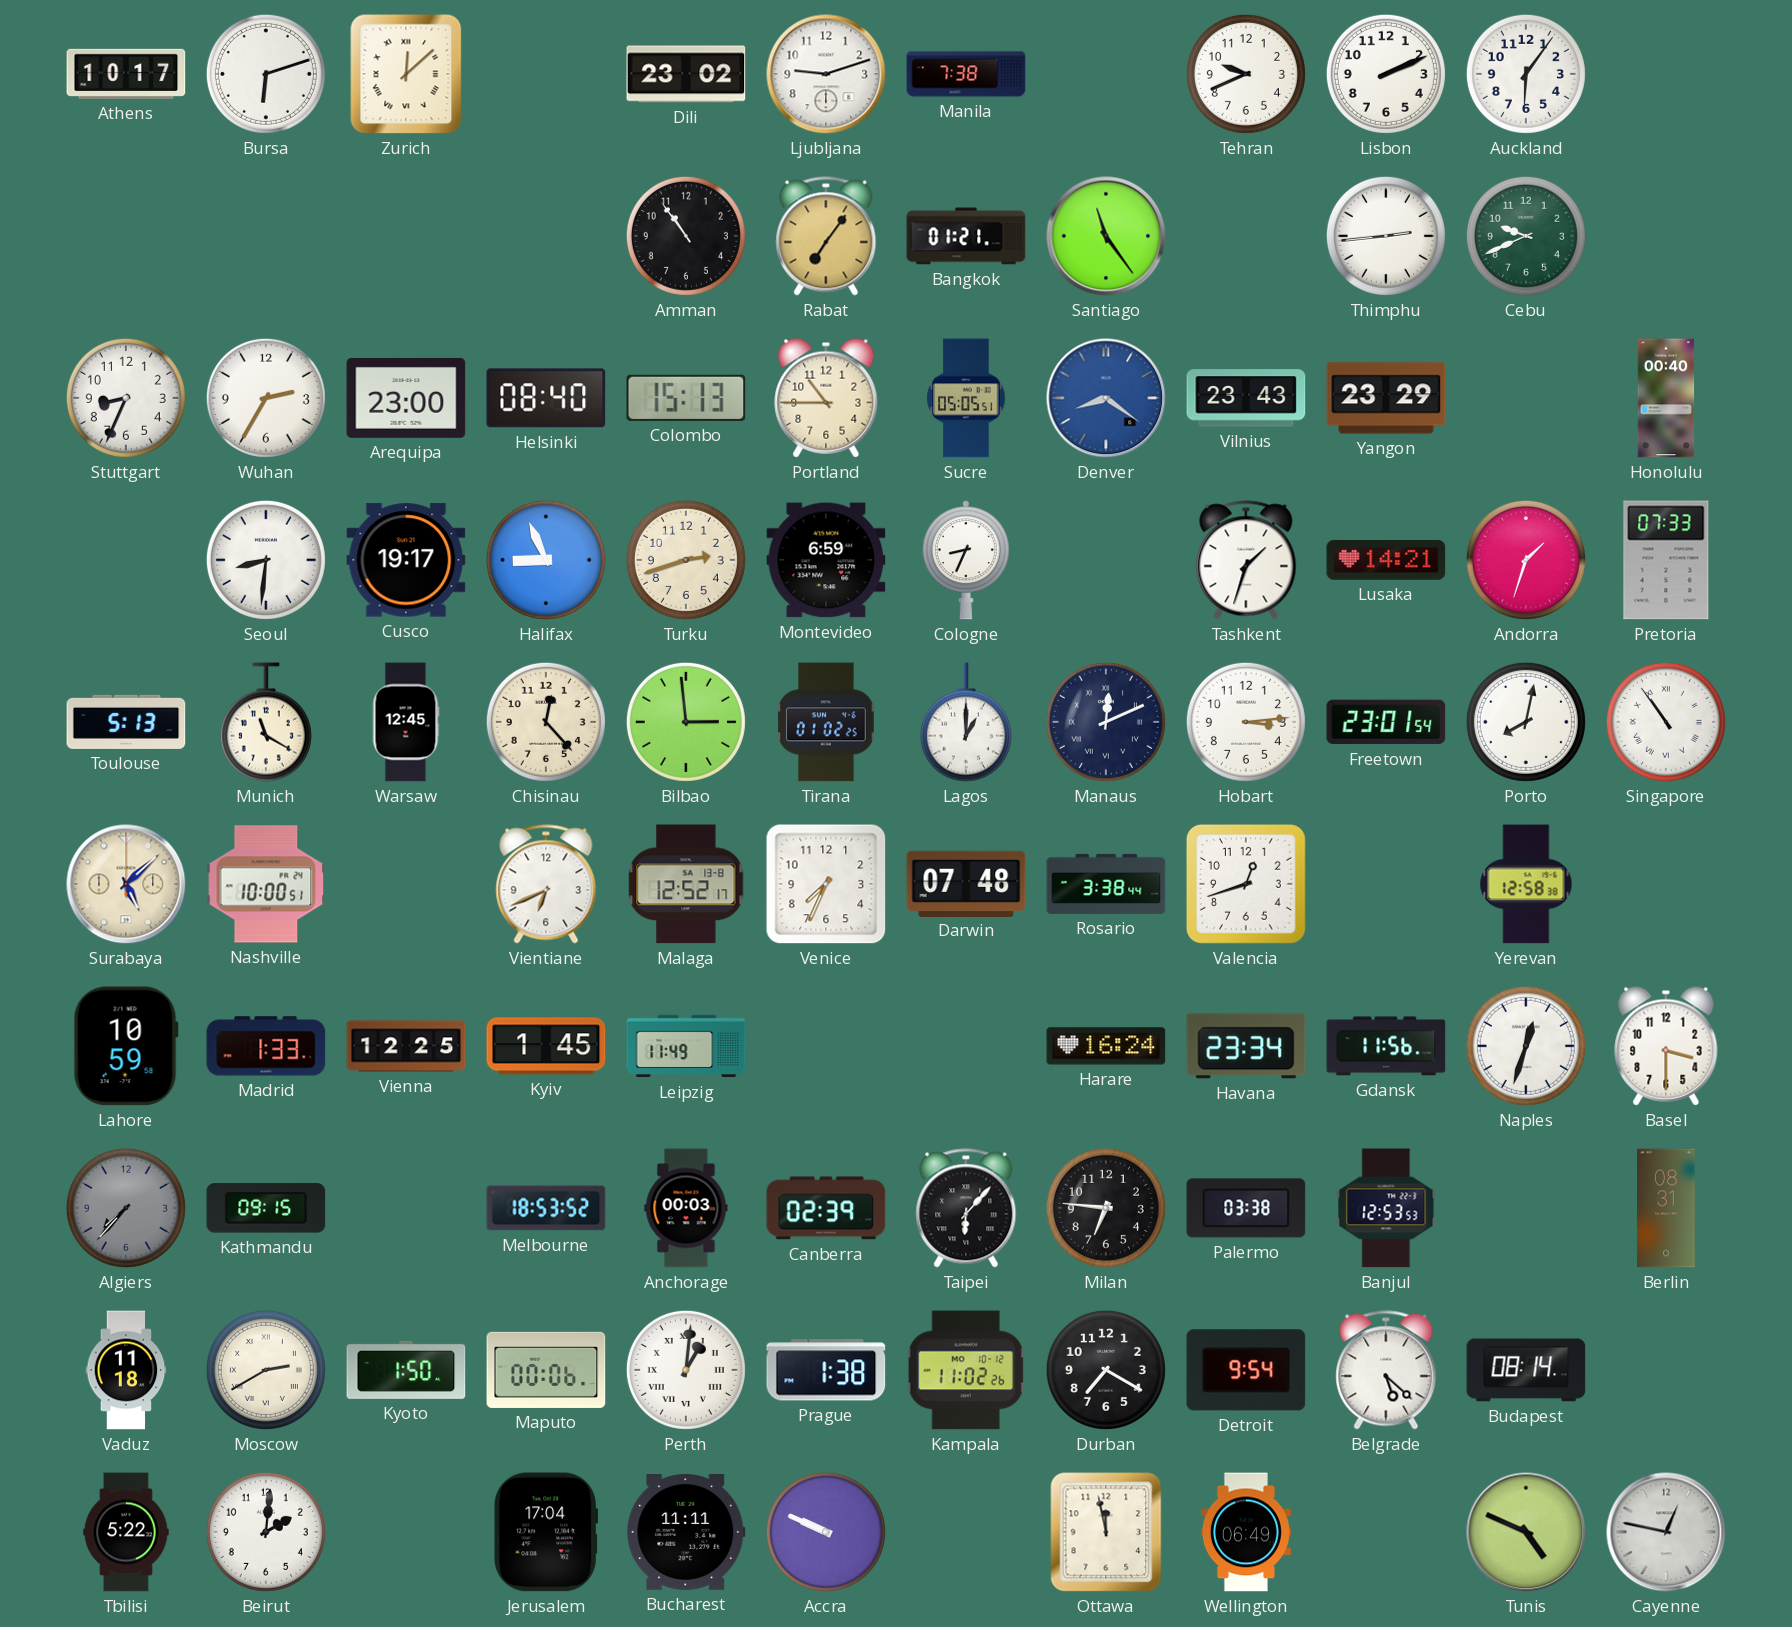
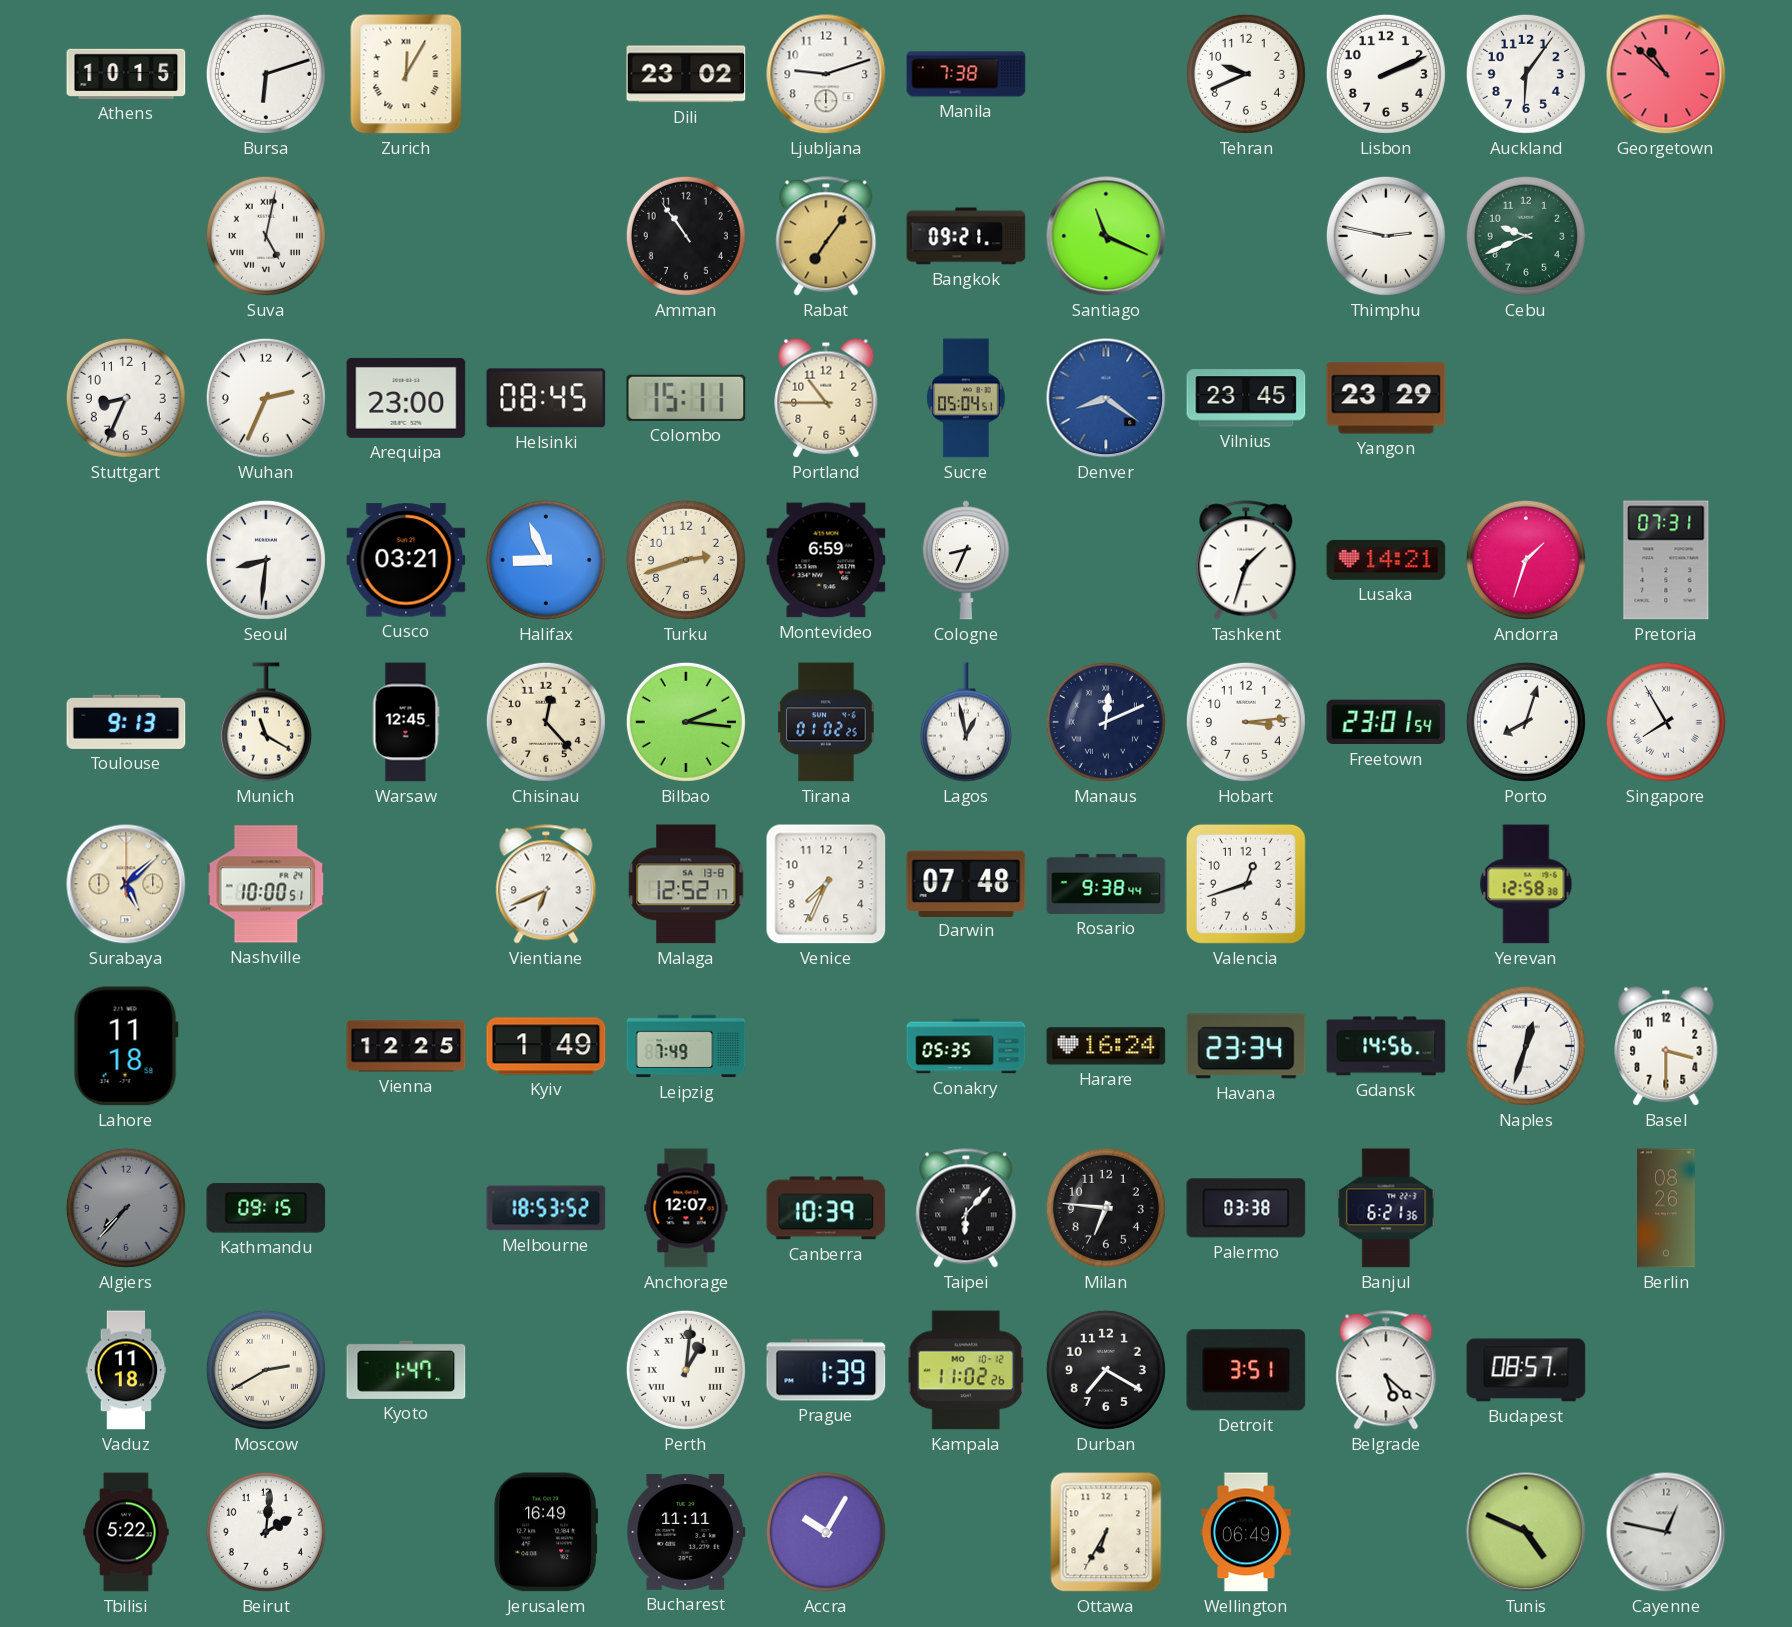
Athens: 10:17 -> 10:15 (126, 74)
Zurich: 12:08 -> 12:05 (406, 74)
Georgetown: none -> 10:52 (1666, 74)
Suva: none -> 5:02 (266, 236)
Bangkok: 01:21 -> 09:21 (966, 236)
Santiago: 11:24 -> 11:19 (1106, 236)
Thimphu: 2:44 -> 2:47 (1386, 236)
Wuhan: 2:35 -> 2:34 (266, 398)
Helsinki: 08:40 -> 08:45 (546, 398)
Colombo: 15:13 -> 15:11 (686, 398)
Sucre: 05:05 -> 05:04 (966, 398)
Vilnius: 23:43 -> 23:45 (1246, 398)
Honolulu: 00:40 -> none (1666, 398)
Cusco: 19:17 -> 03:21 (406, 560)
Pretoria: 07:33 -> 07:31 (1666, 560)
Toulouse: 5:13 -> 9:13 (126, 722)
Bilbao: 2:59 -> 2:16 (686, 722)
Lagos: 1:00 -> 12:58 (966, 722)
Porto: 8:02 -> 8:03 (1526, 722)
Singapore: 10:54 -> 7:55 (1666, 722)
Rosario: 3:38 -> 9:38 (1106, 884)
Lahore: 10:59 -> 11:18 (126, 1046)
Madrid: 1:33 -> none (266, 1046)
Kyiv: 1:45 -> 1:49 (546, 1046)
Leipzig: 11:49 -> 7:49 (686, 1046)
Conakry: none -> 05:35 (966, 1046)
Gdansk: 11:56 -> 14:56 (1386, 1046)
Anchorage: 00:03 -> 12:07 (686, 1208)
Canberra: 02:39 -> 10:39 (826, 1208)
Banjul: 12:53 -> 6:21 (1386, 1208)
Berlin: 08:31 -> 08:26 (1666, 1208)
Kyoto: 1:50 -> 1:47 (406, 1370)
Maputo: 00:06 -> none (546, 1370)
Prague: 1:38 -> 1:39 (826, 1370)
Detroit: 9:54 -> 3:51 (1246, 1370)
Budapest: 08:14 -> 08:57 (1526, 1370)
Jerusalem: 17:04 -> 16:49 (546, 1532)
Accra: 9:49 -> 10:05 (826, 1532)
Ottawa: 11:58 -> 6:35 (1106, 1532)
